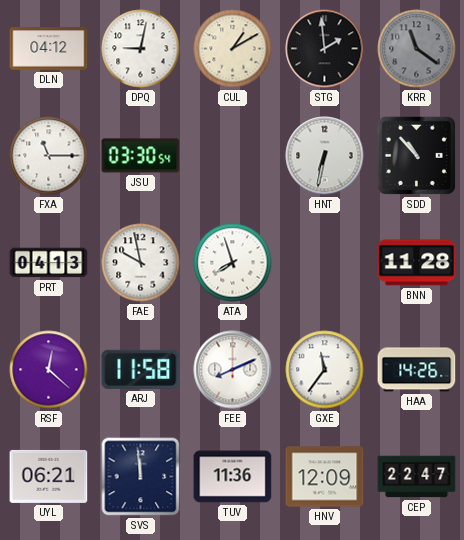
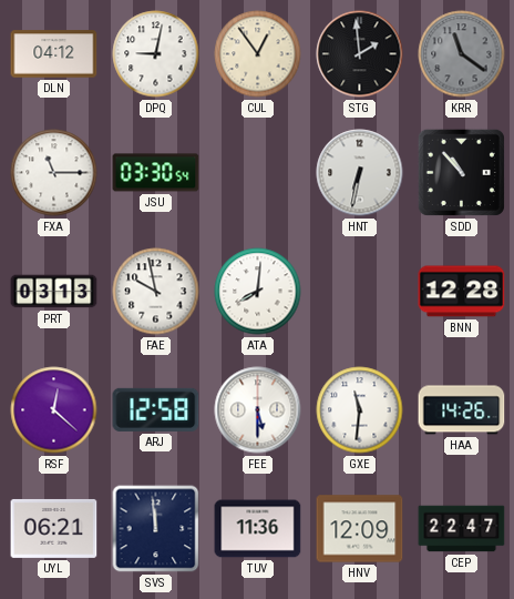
CUL: 1:10 -> 12:54 (258, 54)
PRT: 04:13 -> 03:13 (54, 292)
ATA: 7:57 -> 8:01 (258, 292)
BNN: 11:28 -> 12:28 (462, 292)
ARJ: 11:58 -> 12:58 (156, 409)
FEE: 8:11 -> 5:30 (258, 410)
GXE: 11:36 -> 11:31 (360, 410)
